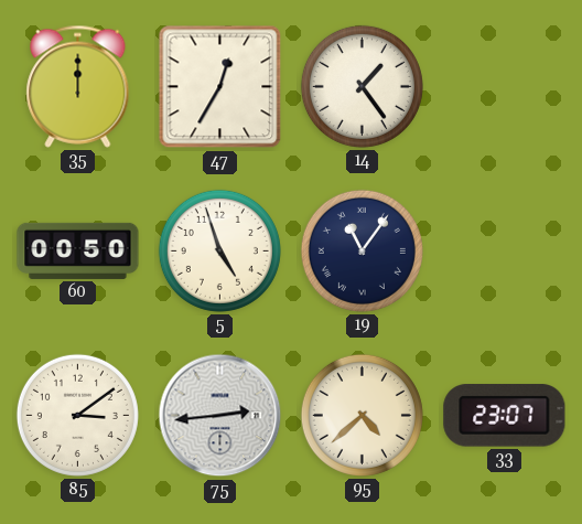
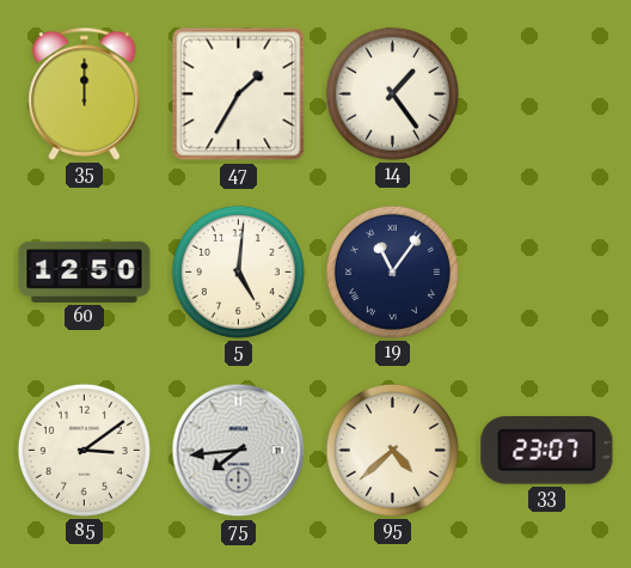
47: 12:35 -> 1:35 (239, 94)
60: 00:50 -> 12:50 (85, 271)
5: 4:57 -> 5:01 (238, 271)
75: 2:44 -> 7:44 (239, 451)
